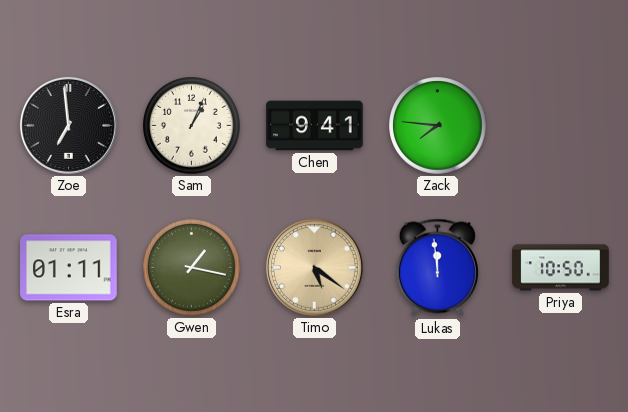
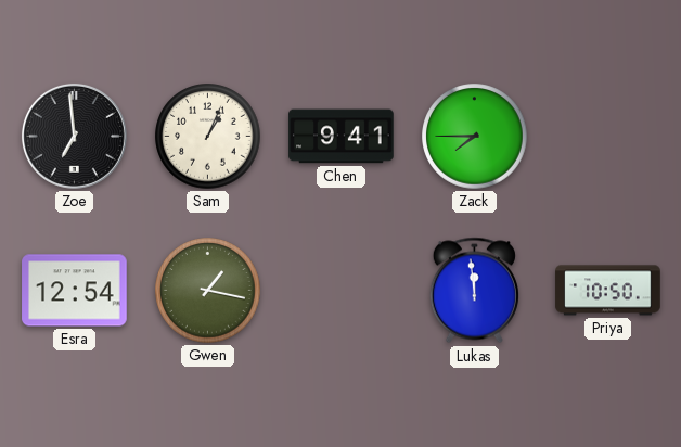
Zack: 7:46 -> 7:45 (475, 137)
Esra: 01:11 -> 12:54 (75, 291)
Timo: 5:21 -> none (314, 267)
